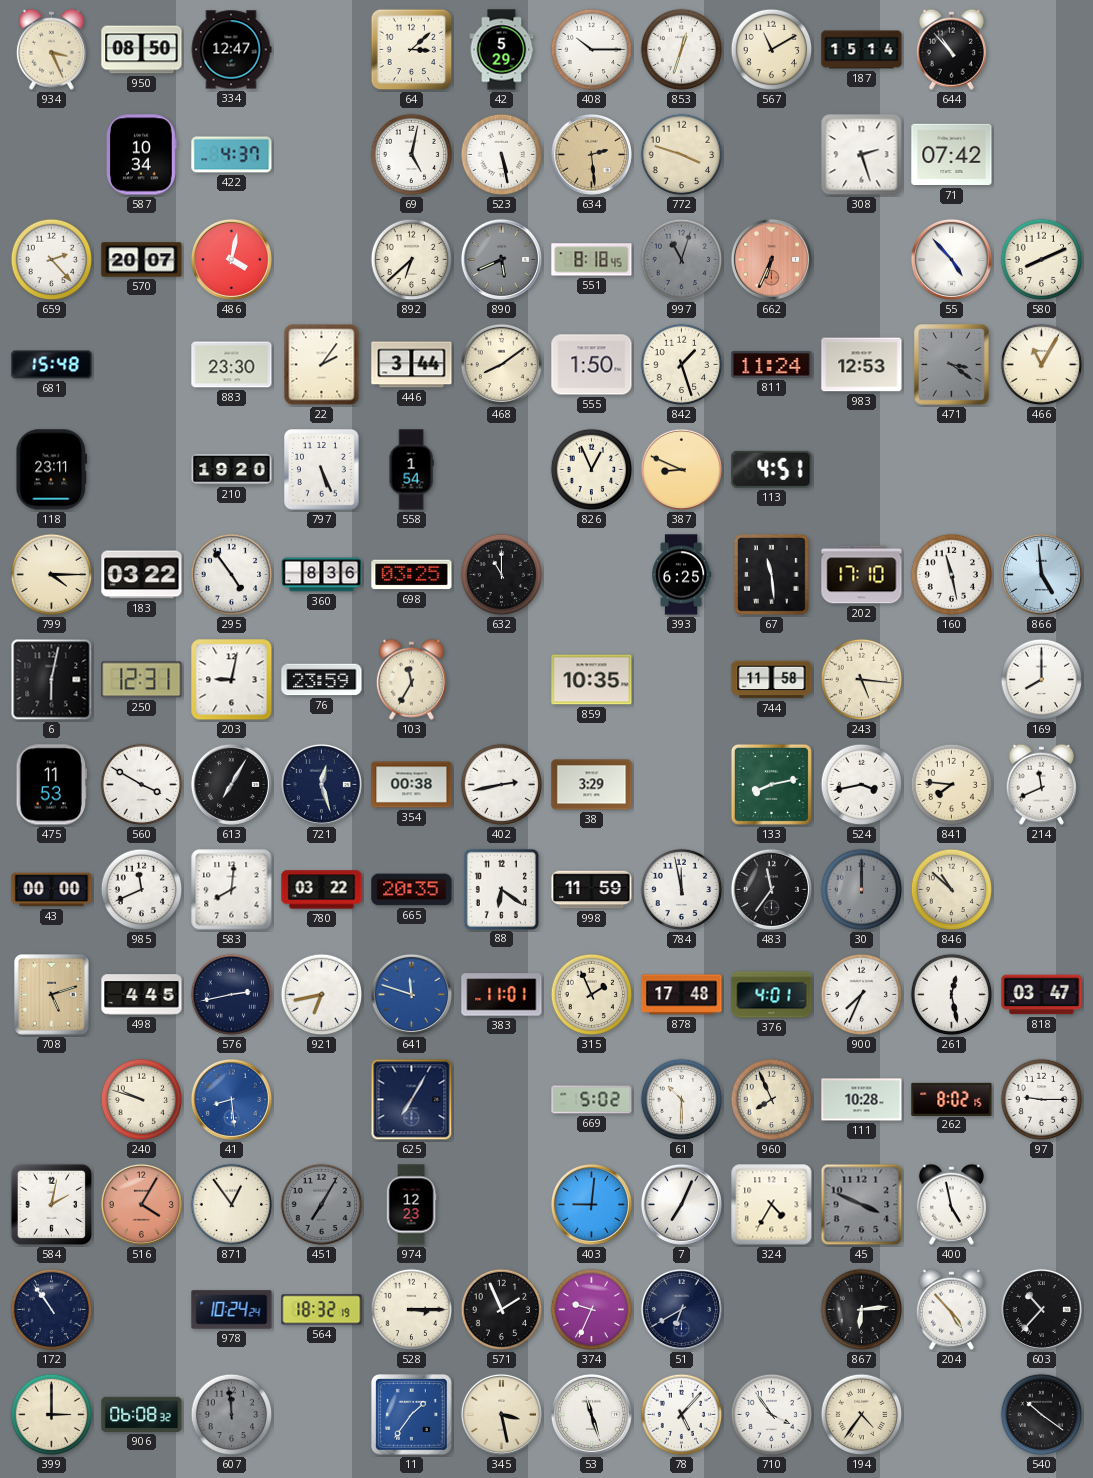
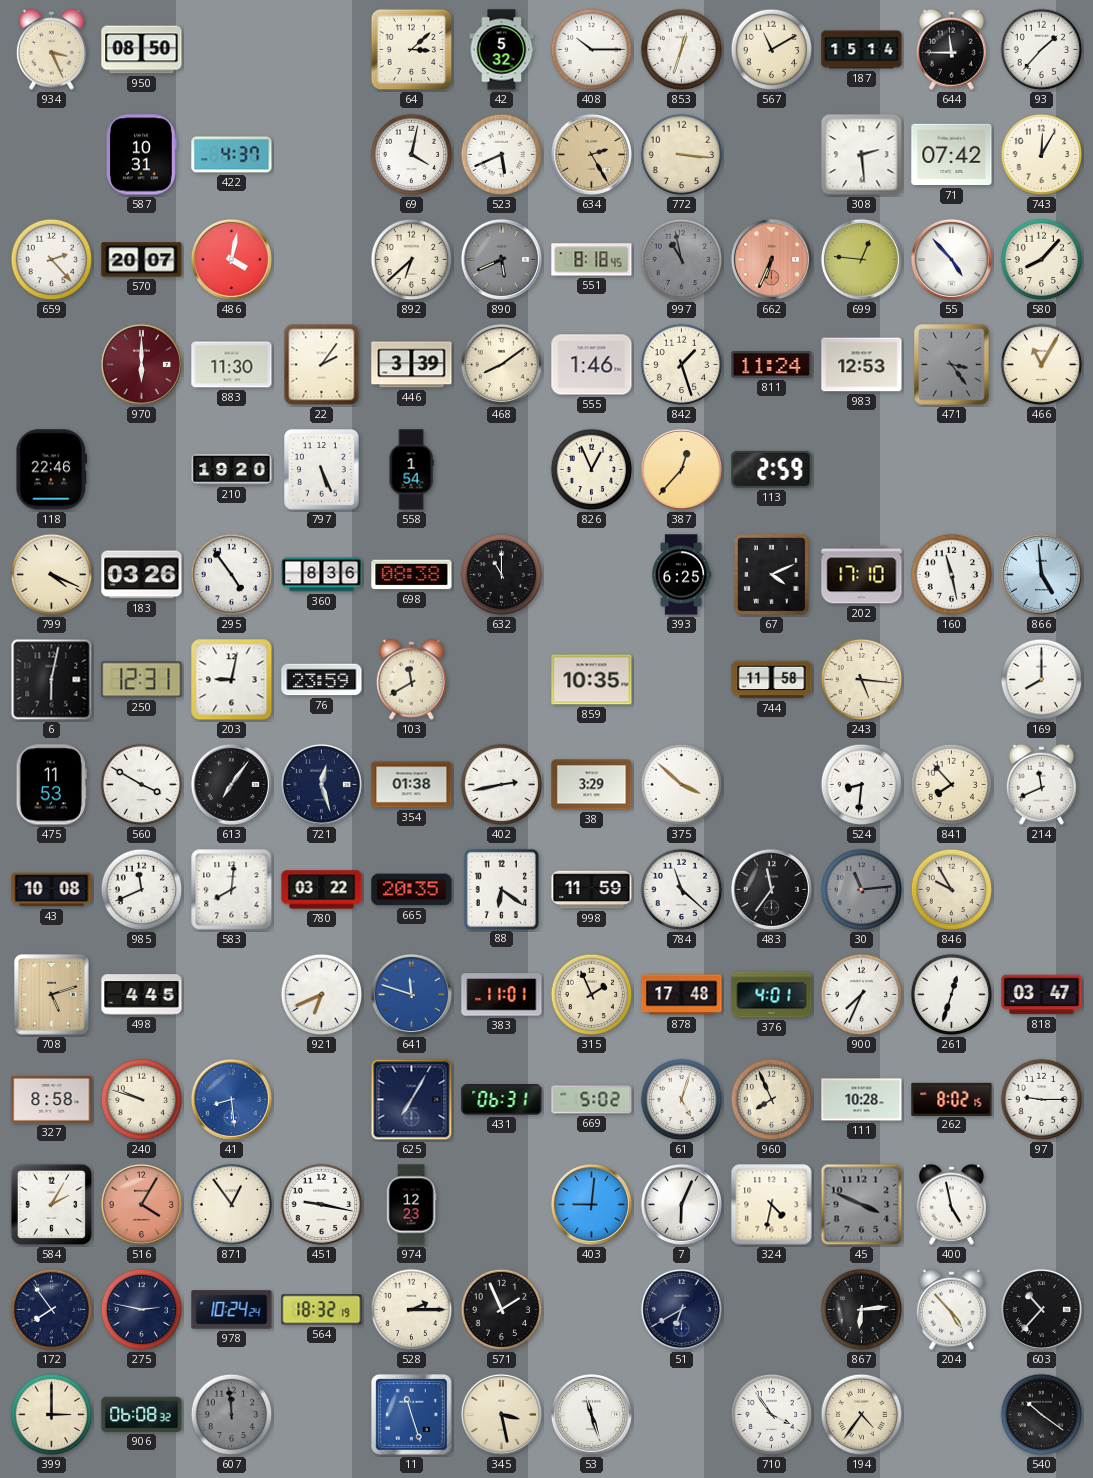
334: 12:47 -> none (231, 50)
42: 5:29 -> 5:32 (502, 50)
644: 10:53 -> 11:45 (951, 49)
93: none -> 1:37 (1042, 50)
587: 10:34 -> 10:31 (142, 155)
69: 5:02 -> 4:02 (412, 155)
523: 5:28 -> 5:41 (502, 155)
634: 2:29 -> 2:25 (591, 154)
772: 3:48 -> 3:16 (682, 155)
308: 2:27 -> 2:29 (862, 155)
743: none -> 12:05 (1042, 155)
997: 11:03 -> 10:58 (682, 260)
699: none -> 12:46 (861, 259)
580: 8:11 -> 8:07 (1042, 260)
681: 15:48 -> none (52, 365)
970: none -> 6:00 (141, 364)
883: 23:30 -> 11:30 (232, 365)
446: 3:44 -> 3:39 (412, 365)
555: 1:50 -> 1:46 (592, 365)
471: 3:21 -> 3:24 (952, 365)
118: 23:11 -> 22:46 (52, 470)
387: 8:49 -> 12:37 (681, 469)
113: 4:51 -> 2:59 (772, 469)
799: 4:15 -> 4:19 (52, 575)
183: 03:22 -> 03:26 (142, 575)
698: 03:25 -> 08:38 (412, 575)
67: 11:29 -> 4:11 (772, 575)
103: 11:35 -> 11:40 (411, 679)
613: 7:05 -> 7:06 (231, 784)
354: 00:38 -> 01:38 (412, 785)
375: none -> 3:52 (682, 785)
133: 8:13 -> none (771, 784)
524: 3:43 -> 8:31 (862, 785)
841: 7:46 -> 7:53 (952, 785)
43: 00:00 -> 10:08 (52, 890)
784: 11:58 -> 11:22 (682, 890)
30: 12:00 -> 11:14 (862, 890)
846: 10:52 -> 9:55 (952, 890)
576: 2:43 -> none (232, 995)
921: 6:43 -> 6:41 (322, 995)
261: 12:28 -> 12:33 (952, 995)
327: none -> 8:58 (52, 1099)
431: none -> 06:31 (502, 1100)
61: 10:30 -> 5:03 (682, 1100)
584: 2:02 -> 2:05 (52, 1205)
451: 7:05 -> 9:17 (322, 1205)
451 dial: grey -> white (322, 1205)
7: 7:04 -> 6:04 (681, 1204)
324: 4:35 -> 4:32 (772, 1205)
172: 10:54 -> 7:54 (52, 1310)
275: none -> 2:47 (142, 1310)
528: 3:15 -> 2:15 (412, 1310)
374: 9:34 -> none (592, 1310)
11: 1:36 -> 11:27 (412, 1415)
78: 5:07 -> none (682, 1415)
